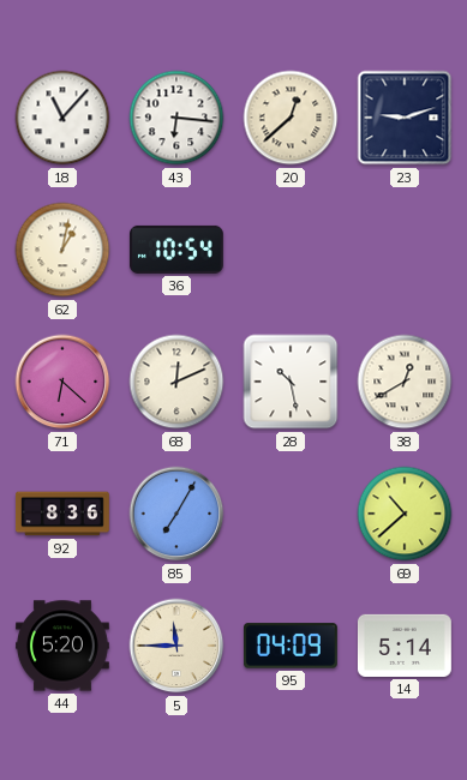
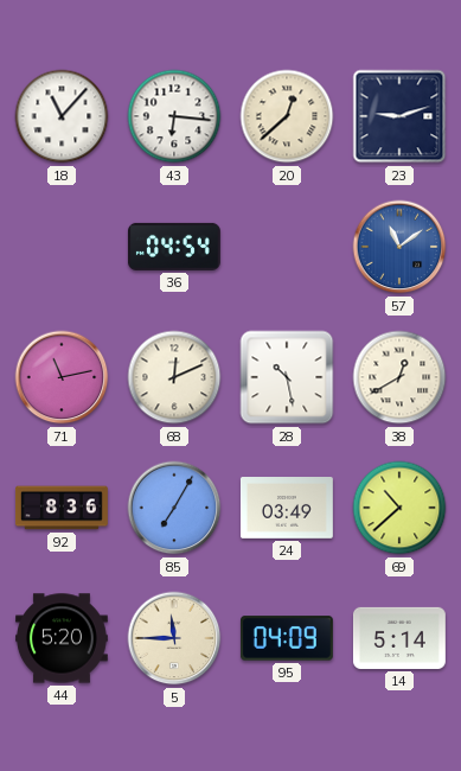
62: 1:02 -> none (62, 250)
36: 10:54 -> 04:54 (174, 247)
57: none -> 11:09 (399, 247)
71: 6:22 -> 11:13 (62, 377)
24: none -> 03:49 (287, 508)
